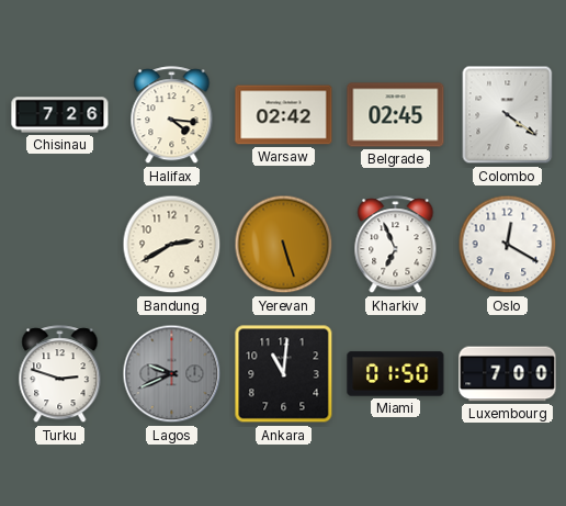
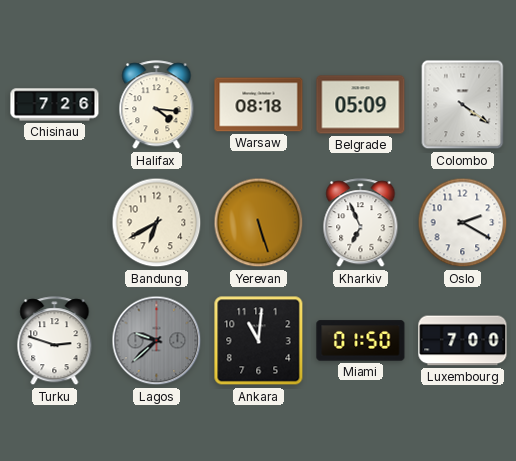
Warsaw: 02:42 -> 08:18 (259, 105)
Belgrade: 02:45 -> 05:09 (361, 105)
Bandung: 2:40 -> 6:40 (157, 223)
Oslo: 12:20 -> 2:20 (463, 223)
Lagos: 9:41 -> 9:38 (157, 341)
